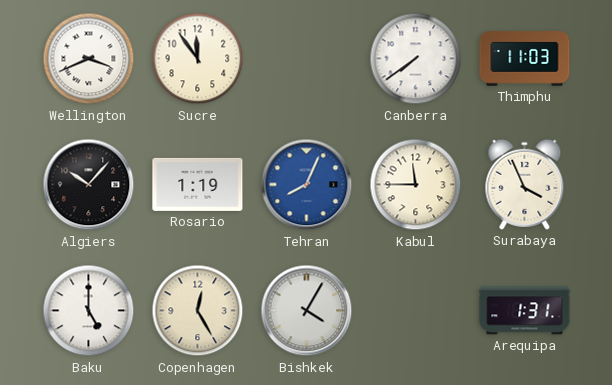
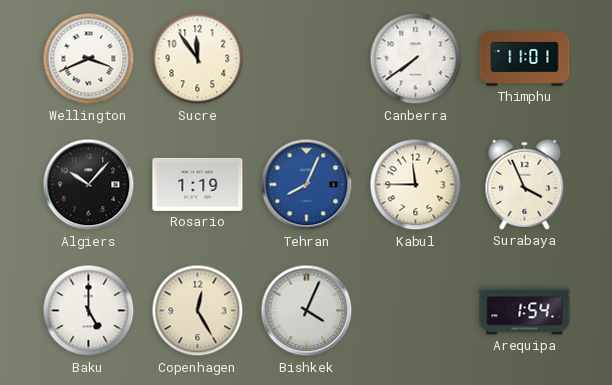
Thimphu: 11:03 -> 11:01 (525, 59)
Bishkek: 4:05 -> 4:04 (307, 311)
Arequipa: 1:31 -> 1:54 (525, 311)
